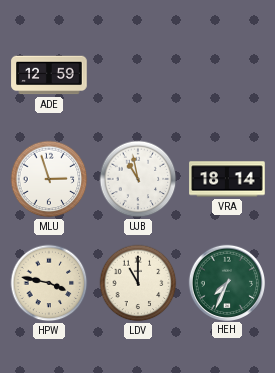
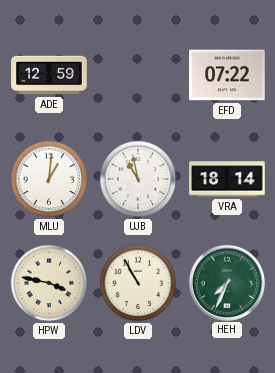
EFD: none -> 07:22 (227, 75)
MLU: 2:57 -> 1:01 (49, 179)
LDV: 11:00 -> 10:55 (138, 283)
